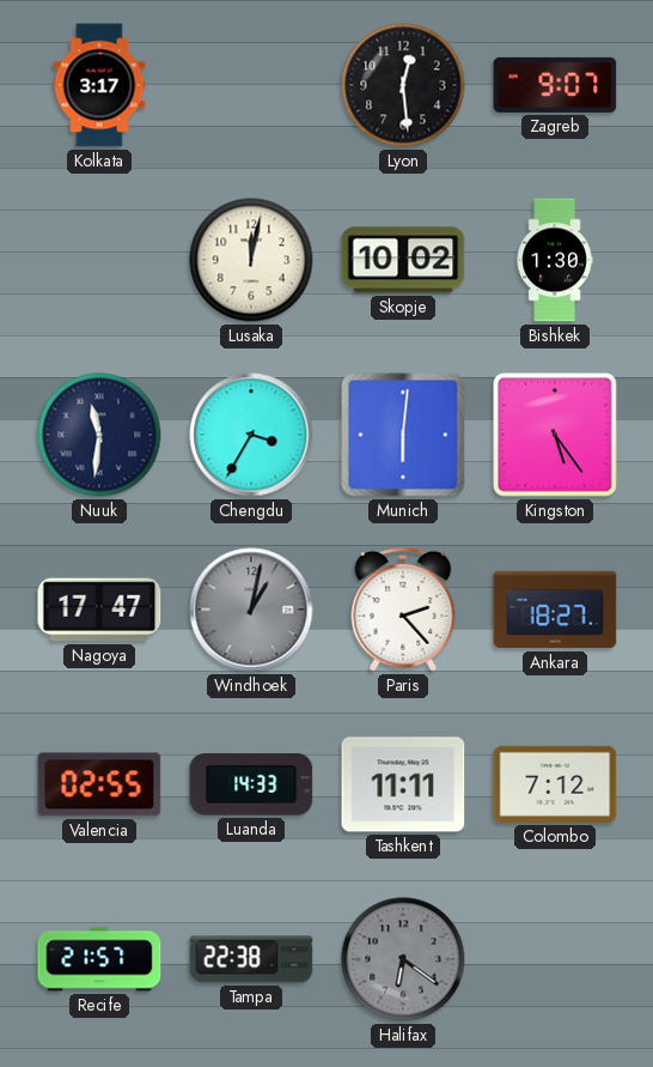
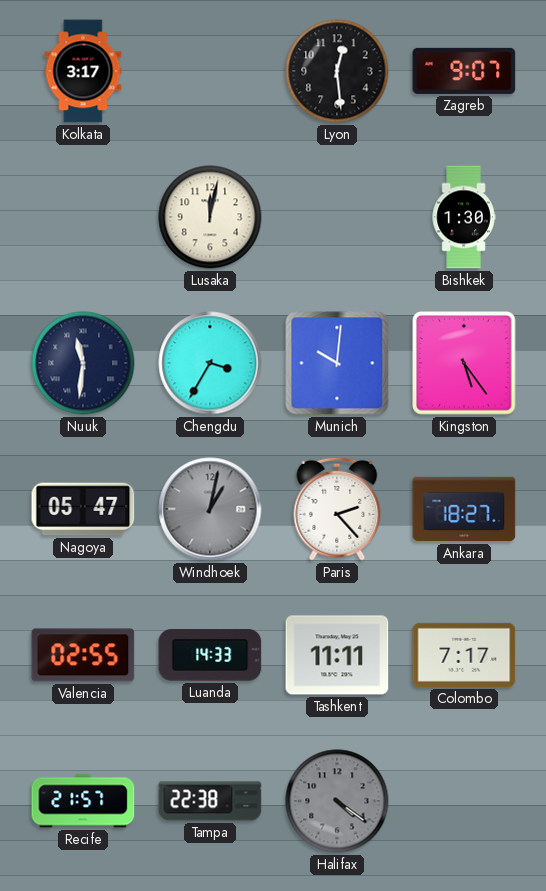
Skopje: 10:02 -> none (403, 260)
Munich: 6:01 -> 10:01 (337, 363)
Nagoya: 17:47 -> 05:47 (83, 509)
Colombo: 7:12 -> 7:17 (464, 655)
Halifax: 6:21 -> 4:21 (337, 801)
